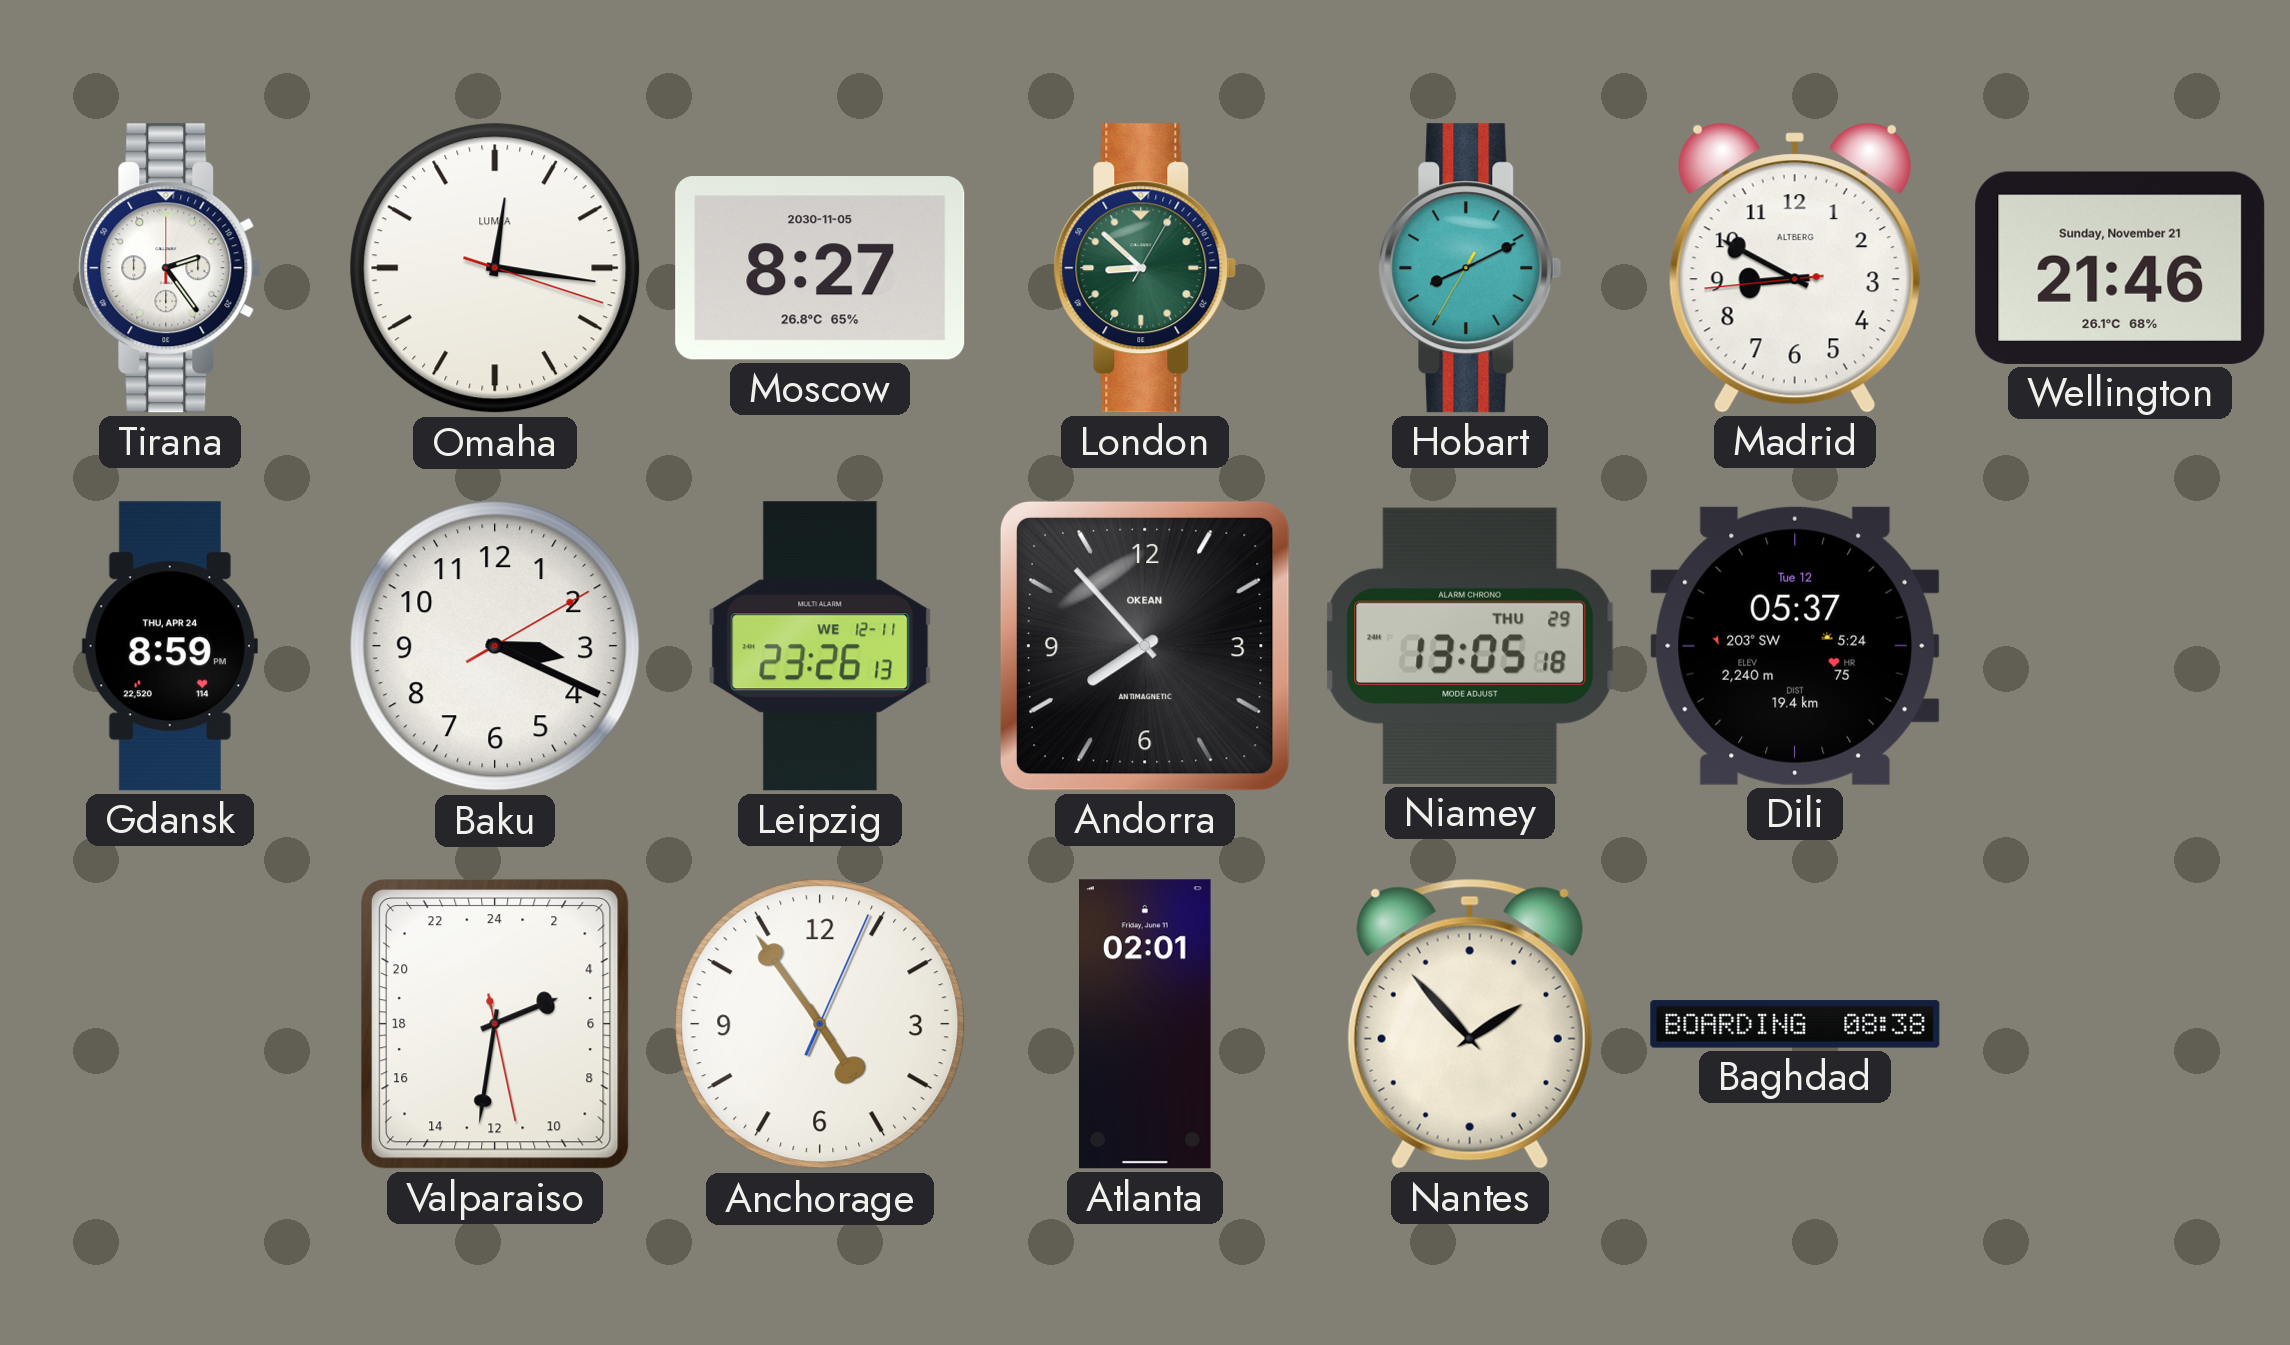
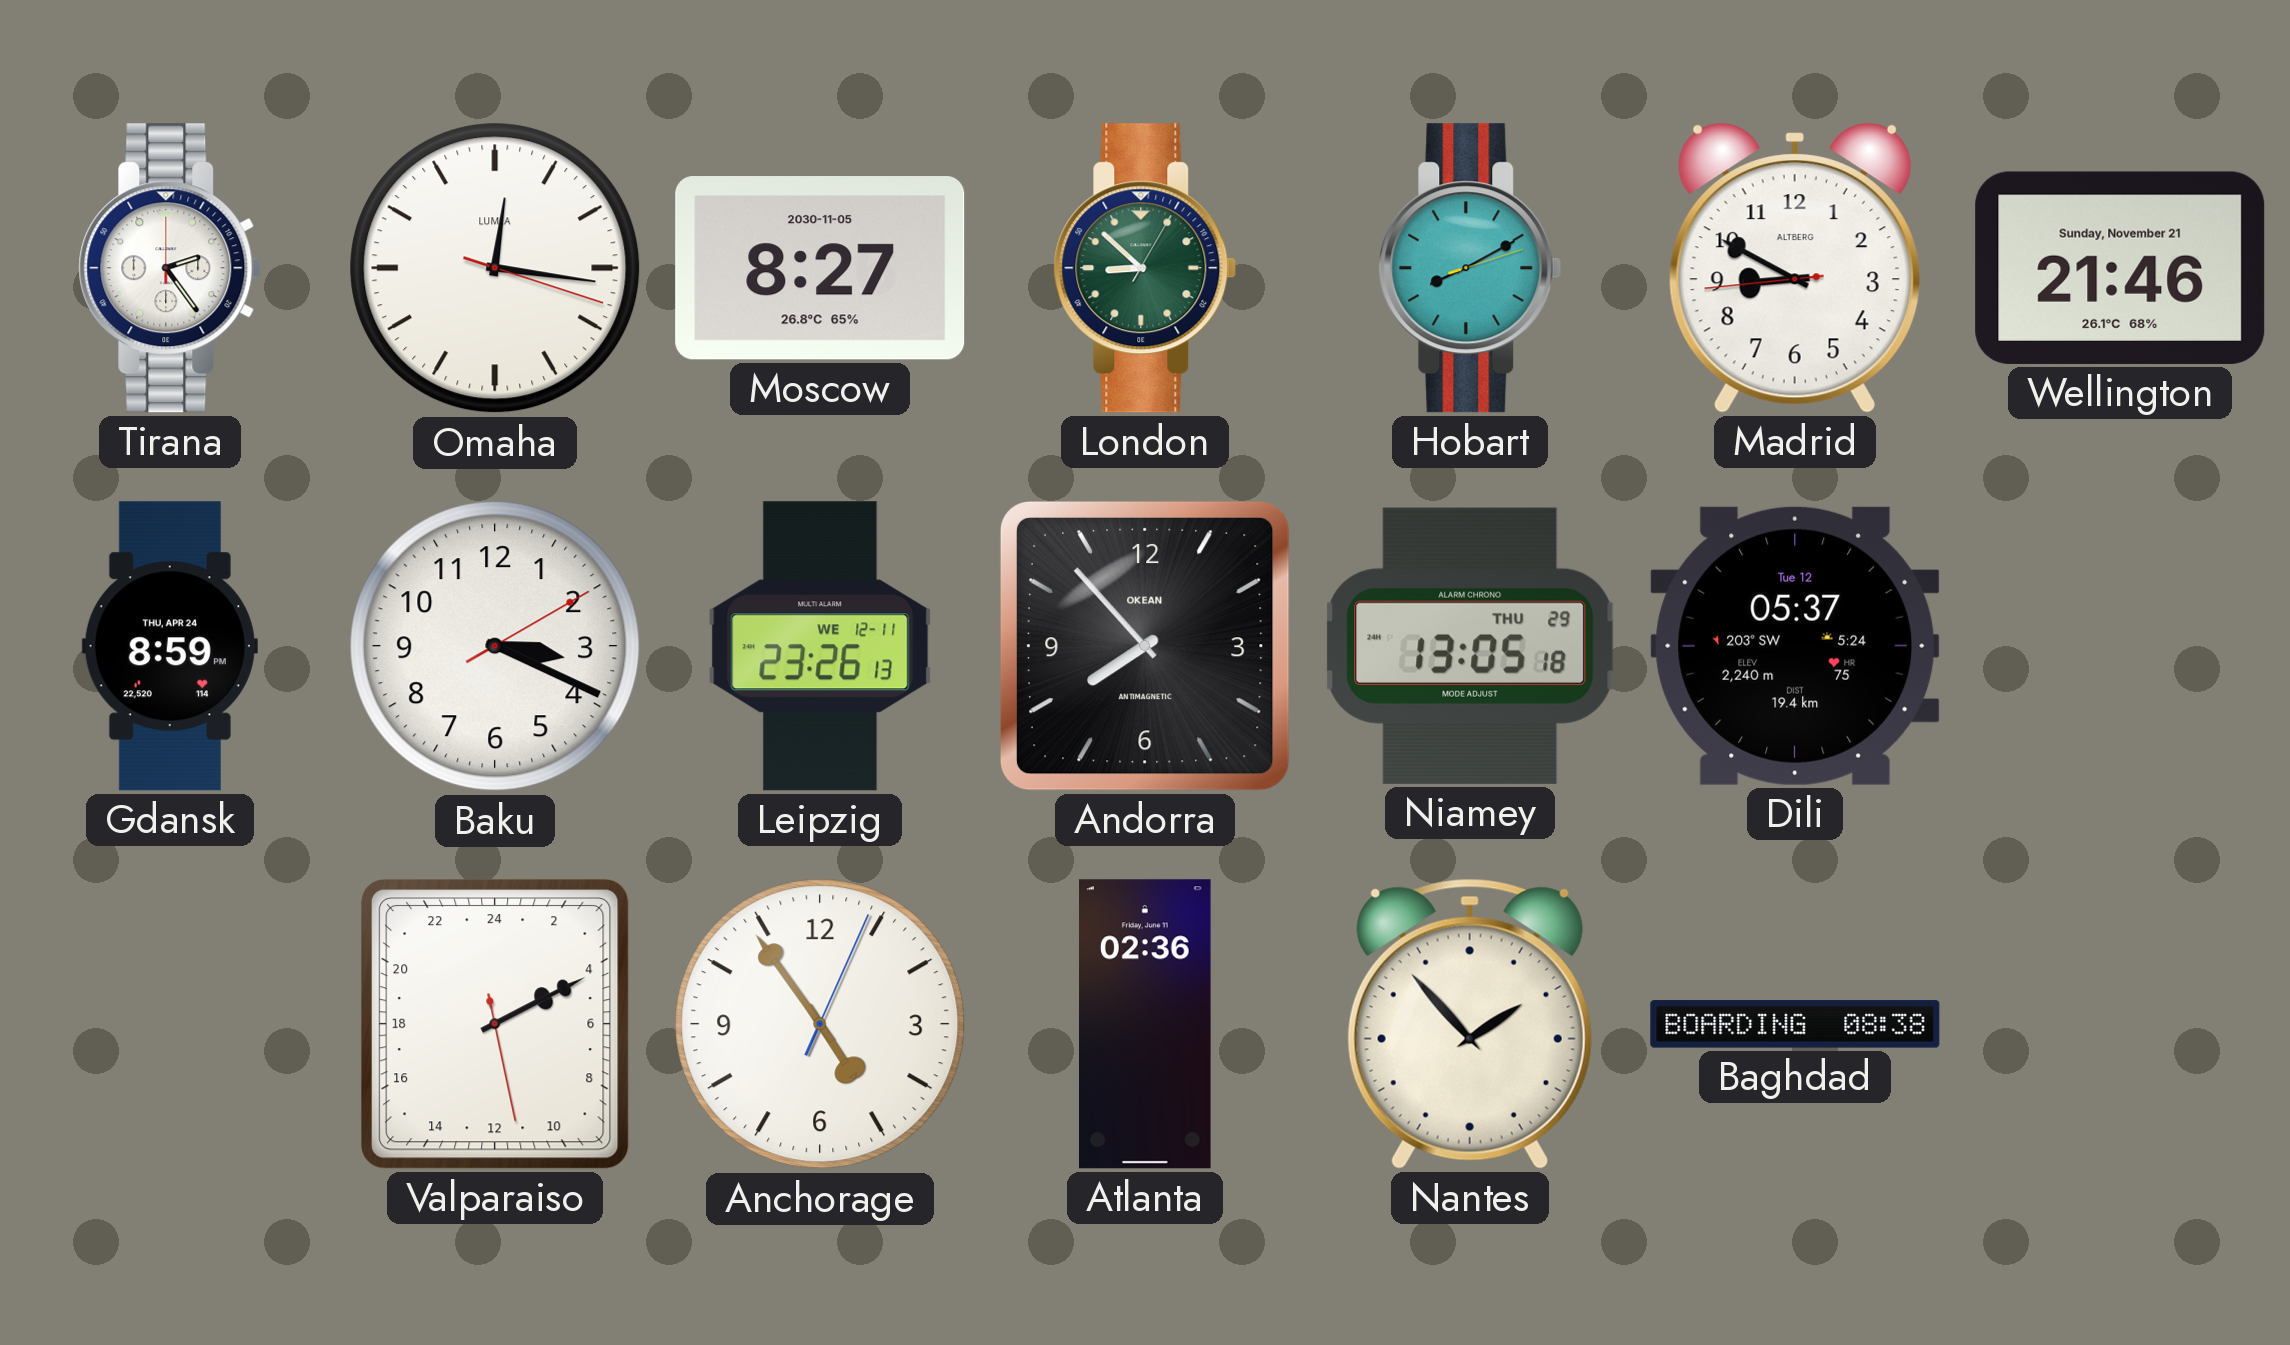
Hobart: 8:10:35 -> 8:10:12 (1470, 268)
Valparaiso: 4:31 -> 4:10 (496, 1024)
Atlanta: 02:01 -> 02:36 (1146, 1024)
